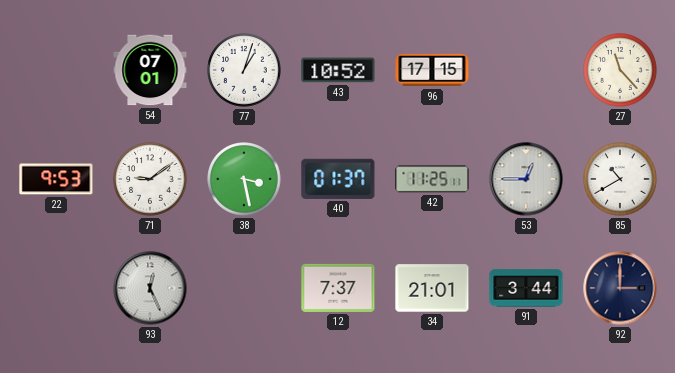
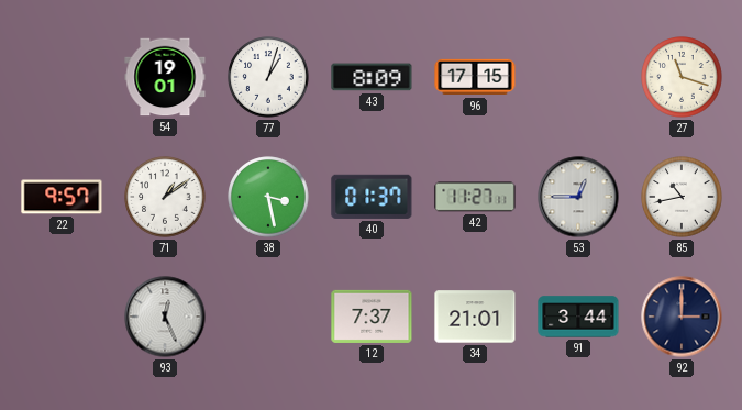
54: 07:01 -> 19:01 (165, 77)
43: 10:52 -> 8:09 (372, 77)
27: 11:23 -> 11:18 (682, 77)
22: 9:53 -> 9:57 (62, 197)
71: 9:09 -> 1:09 (165, 197)
42: 11:25 -> 11:27 (475, 197)
85: 10:40 -> 10:43 (682, 197)
